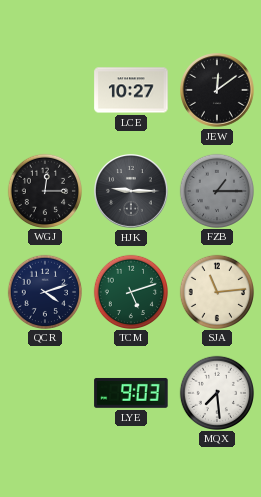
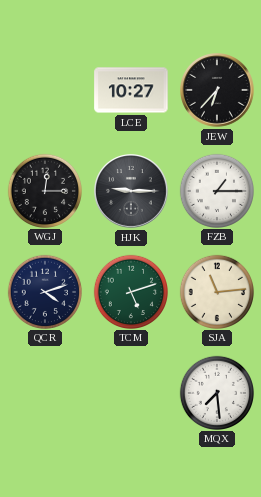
JEW: 12:09 -> 6:37 (218, 91)
FZB dial: grey -> white (216, 190)
LYE: 9:03 -> none (131, 393)
